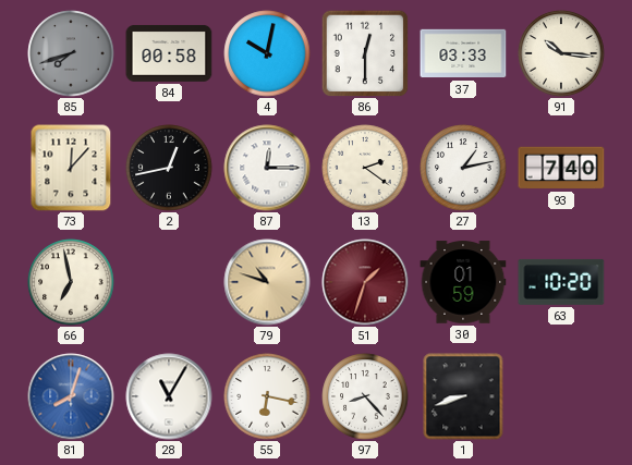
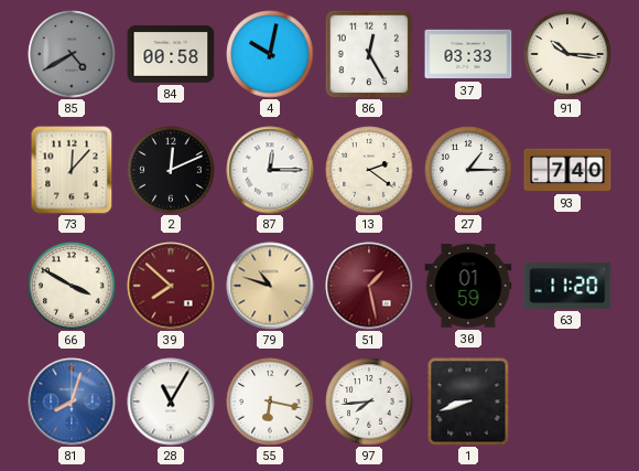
85: 7:42 -> 4:40 (72, 54)
86: 12:30 -> 12:25 (369, 54)
2: 12:43 -> 12:11 (171, 170)
27: 1:13 -> 1:15 (468, 170)
66: 6:58 -> 3:50 (72, 286)
39: none -> 7:52 (171, 286)
51: 1:33 -> 1:28 (369, 286)
63: 10:20 -> 11:20 (567, 286)
97: 8:23 -> 7:44 (369, 402)
